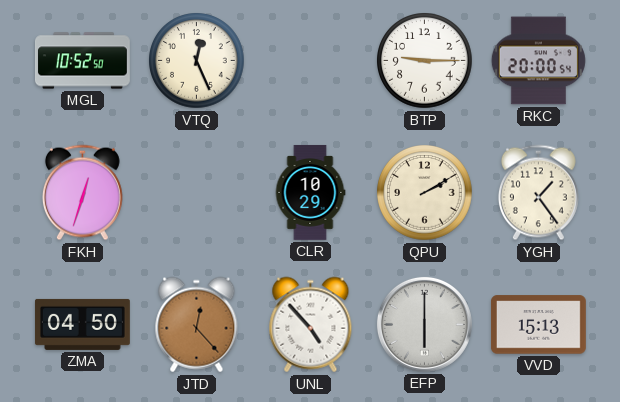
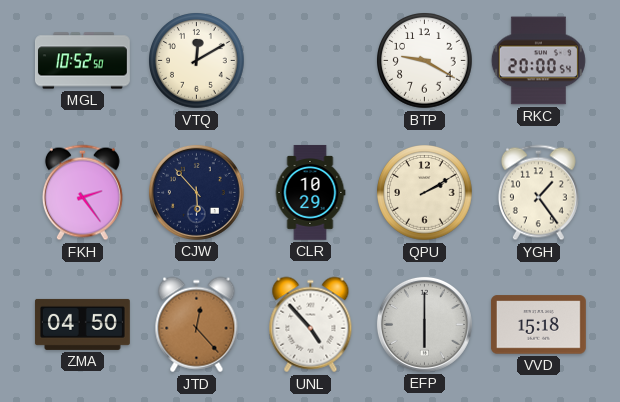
VTQ: 12:26 -> 12:10 (197, 61)
BTP: 9:15 -> 9:20 (425, 61)
FKH: 12:33 -> 2:24 (82, 193)
CJW: none -> 5:53 (196, 192)
VVD: 15:13 -> 15:18 (538, 325)
